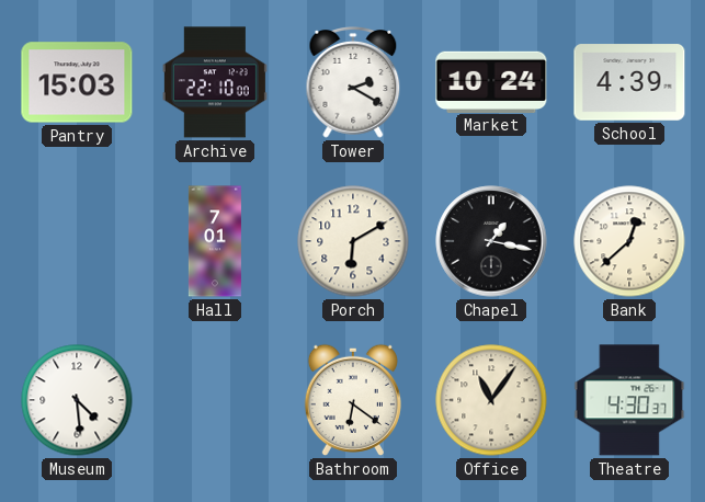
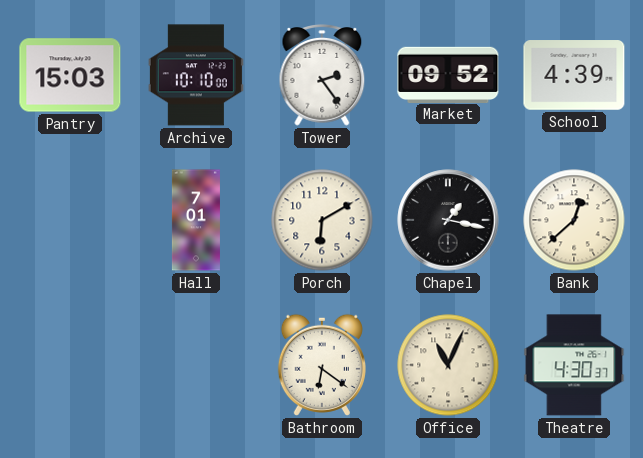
Archive: 22:10 -> 10:10 (196, 75)
Tower: 2:20 -> 2:24 (322, 76)
Market: 10:24 -> 09:52 (448, 74)
Museum: 4:29 -> none (77, 400)
Office: 11:06 -> 11:04 (448, 365)
